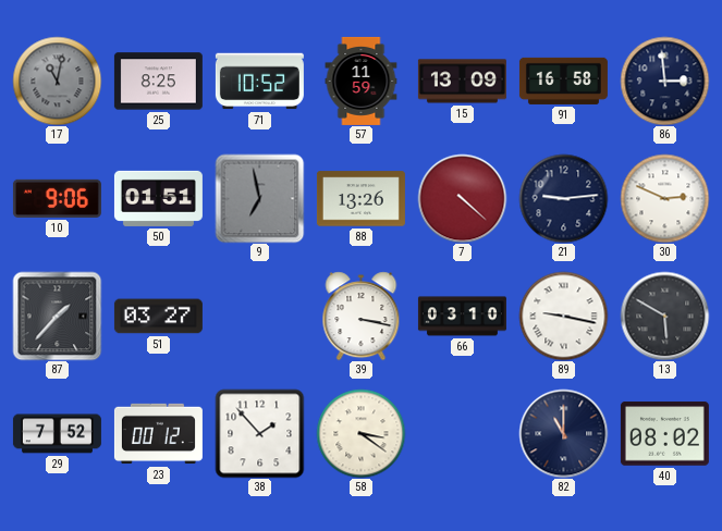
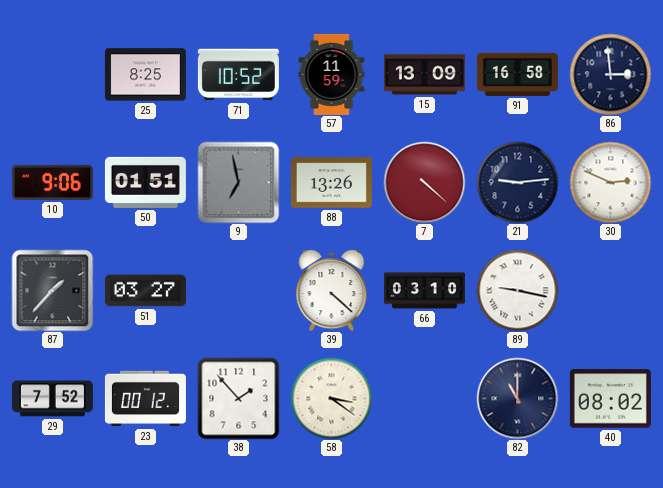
17: 11:02 -> none (57, 81)
39: 3:17 -> 4:22 (332, 290)
13: 5:50 -> none (664, 316)
